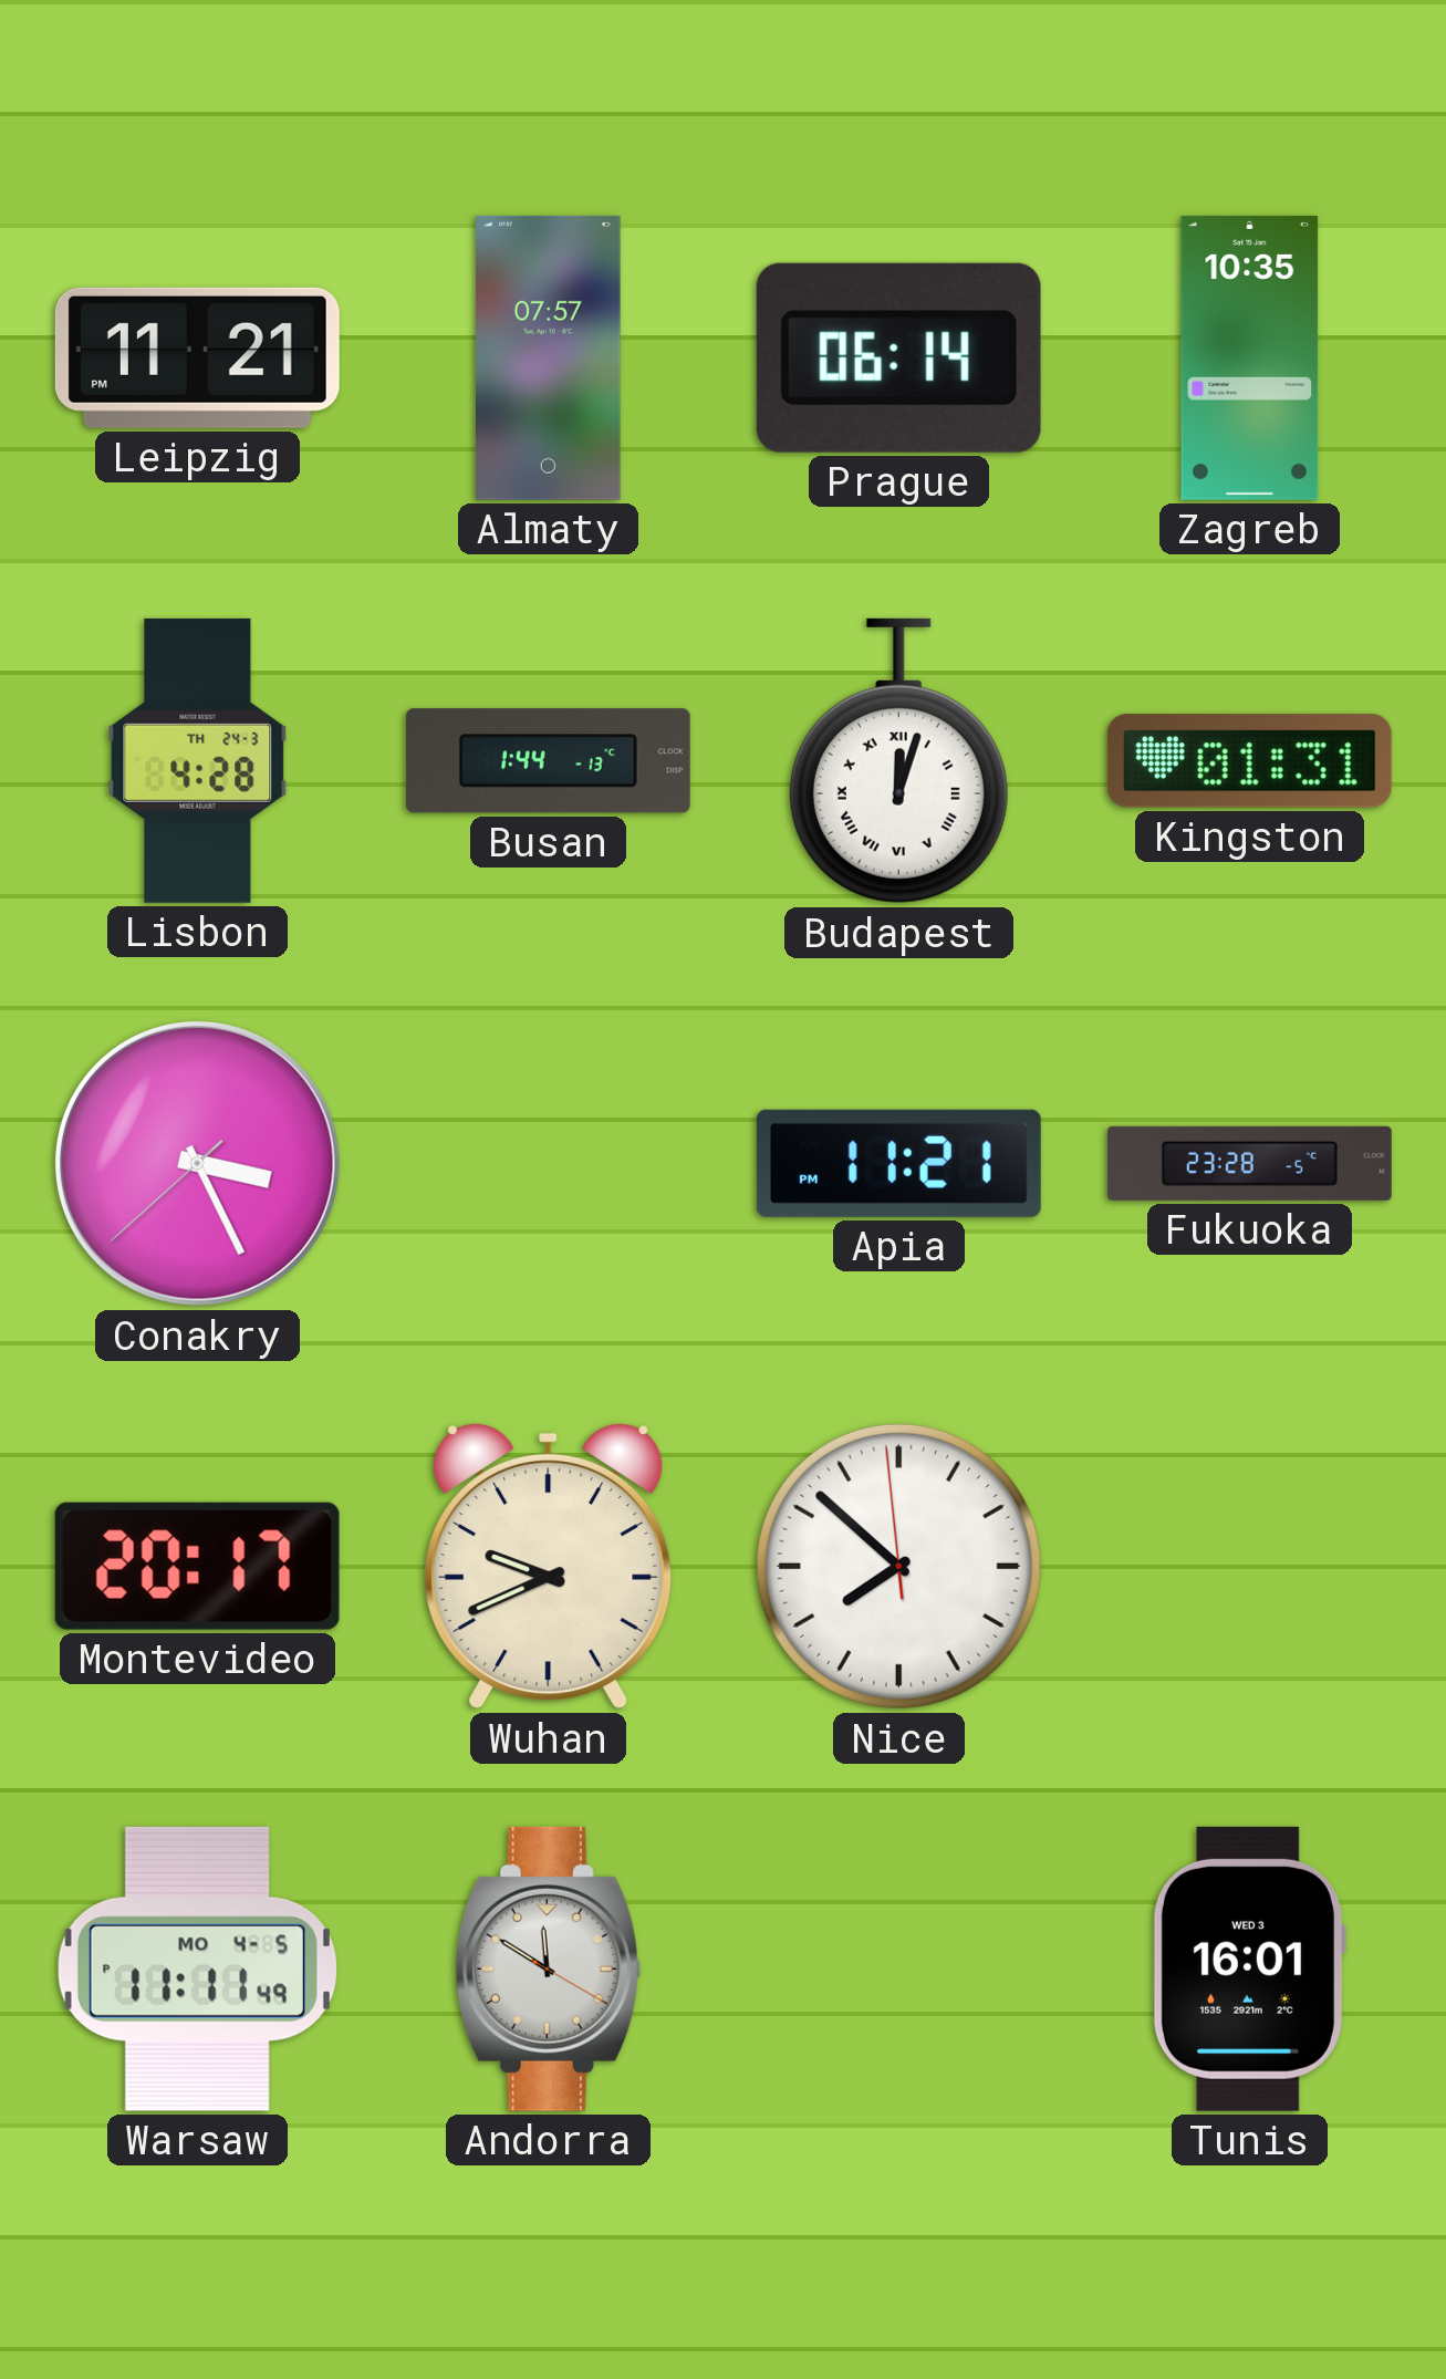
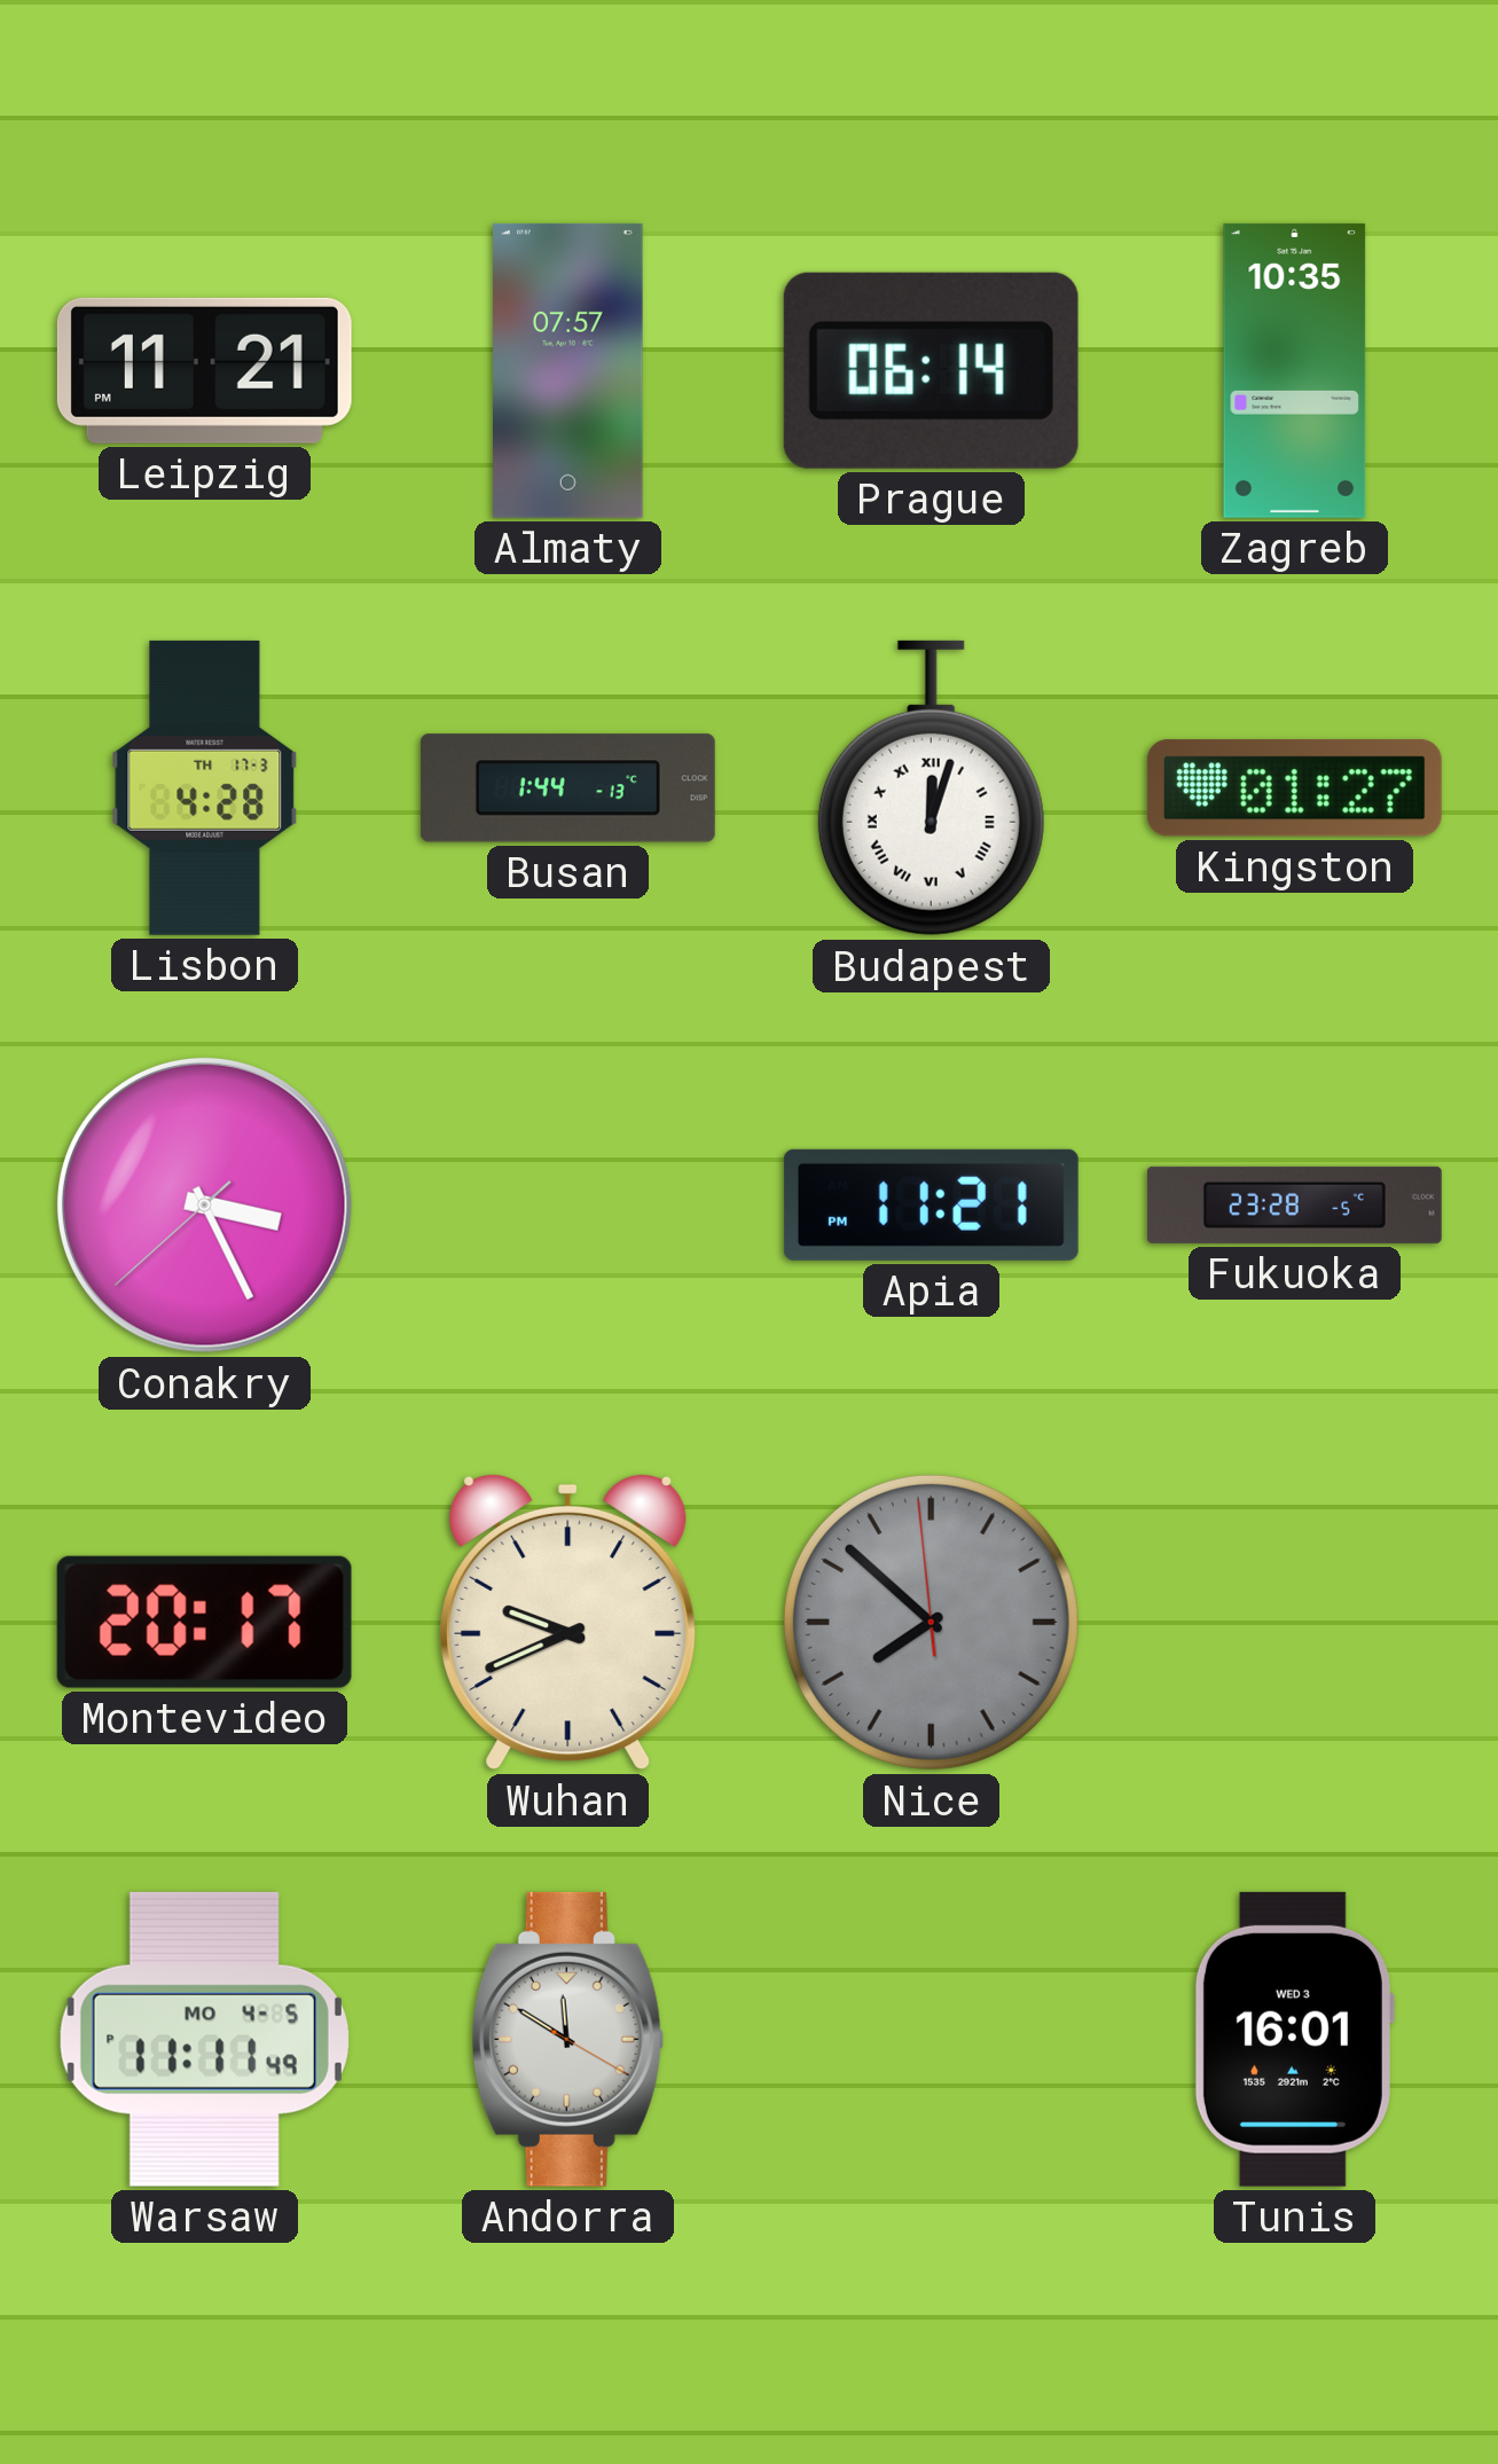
Lisbon date: TH 24-3 -> TH 17-3 (205, 787)
Kingston: 01:31 -> 01:27 (1294, 788)
Nice dial: white -> grey (931, 1622)
